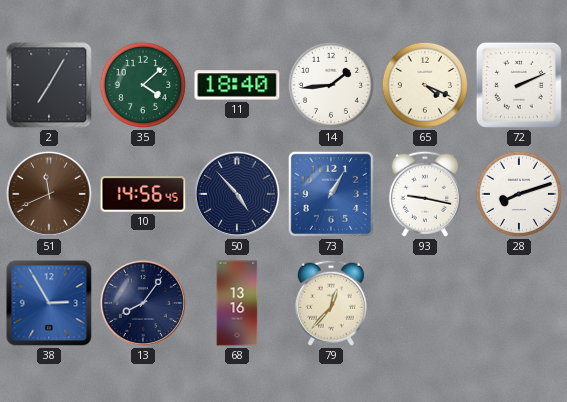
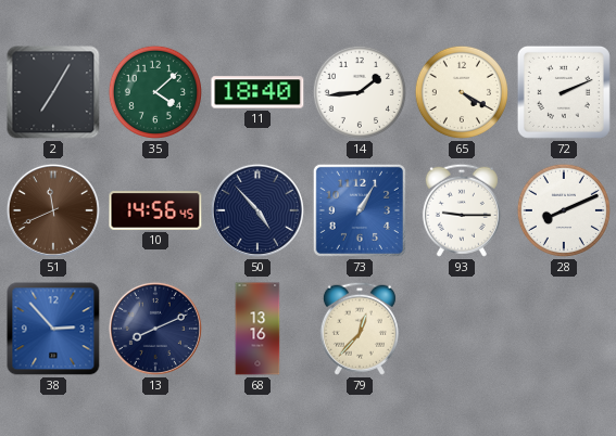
65: 4:19 -> 4:20 (462, 92)
93: 9:17 -> 9:15 (462, 210)
28: 8:12 -> 8:11 (564, 210)
38: 2:55 -> 2:53 (53, 329)
13: 8:06 -> 8:11 (155, 329)
